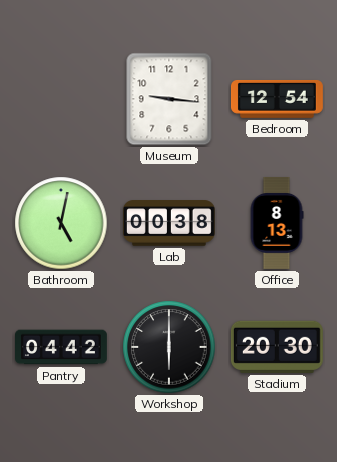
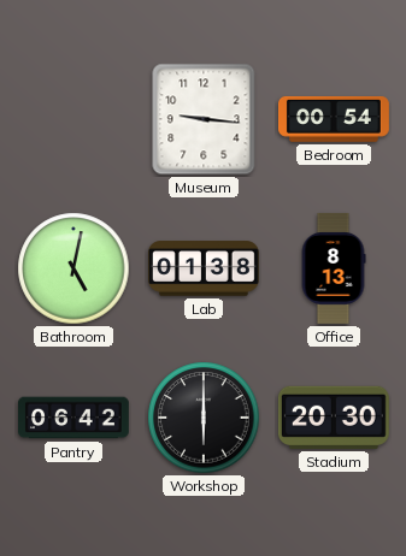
Bedroom: 12:54 -> 00:54 (335, 119)
Lab: 00:38 -> 01:38 (205, 268)
Pantry: 04:42 -> 06:42 (75, 418)
